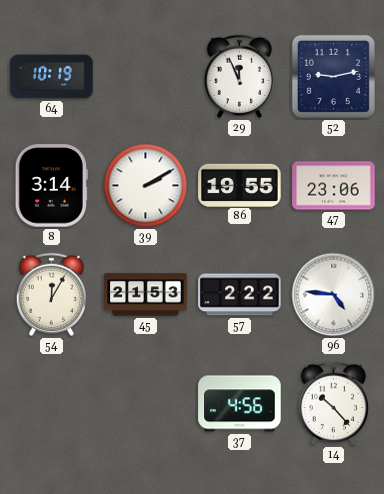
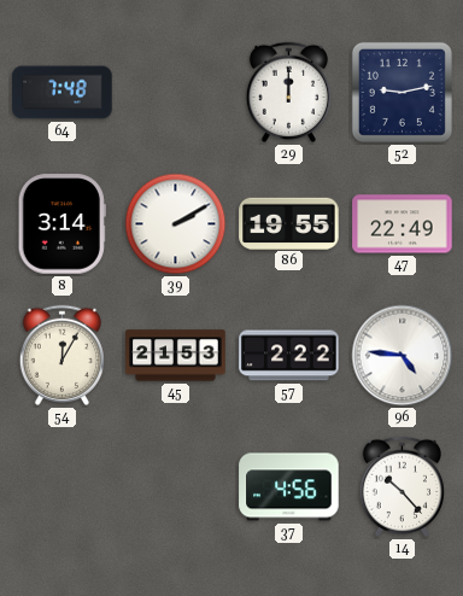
64: 10:19 -> 7:48 (63, 93)
29: 11:56 -> 12:00 (288, 92)
47: 23:06 -> 22:49 (403, 224)
